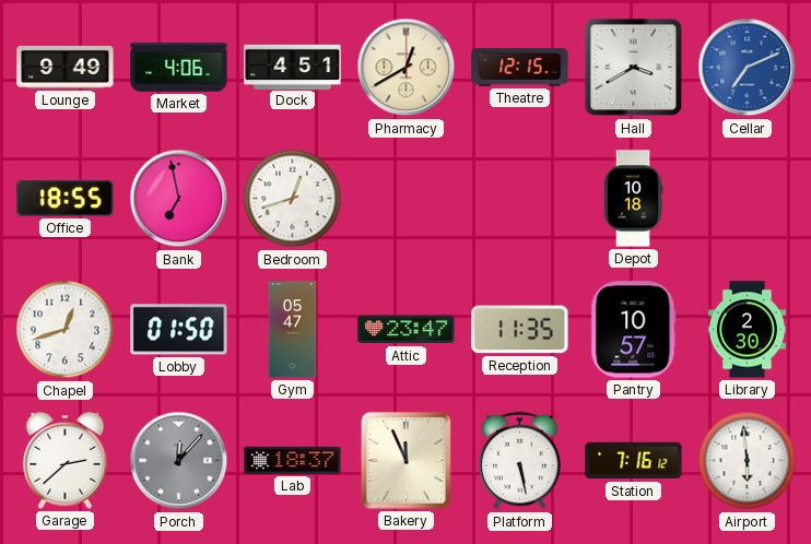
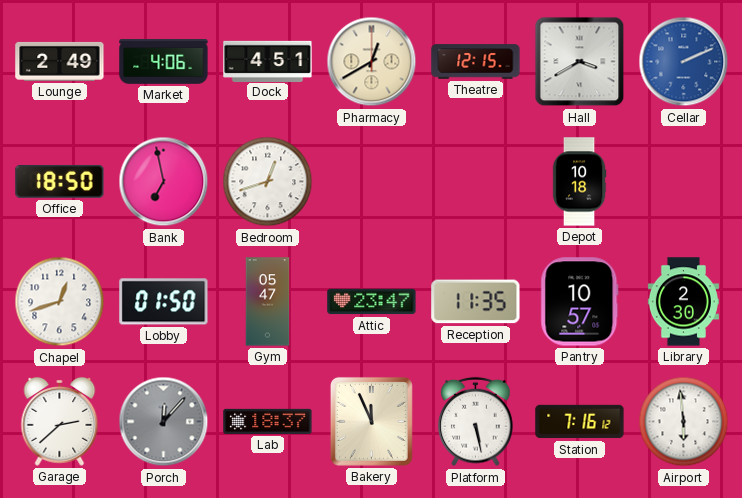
Lounge: 9:49 -> 2:49 (60, 61)
Cellar: 7:11 -> 2:11 (684, 62)
Office: 18:55 -> 18:50 (60, 182)
